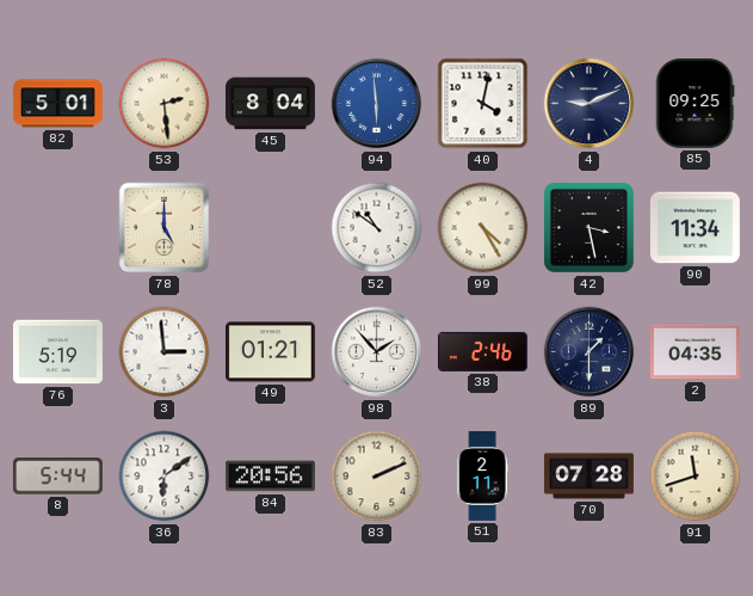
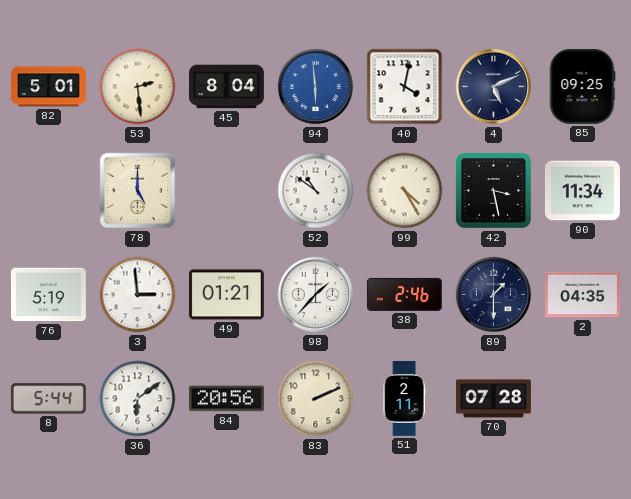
4: 9:11 -> 5:11 (494, 87)
98: 1:53 -> 1:37 (316, 295)
91: 11:42 -> none (696, 477)
